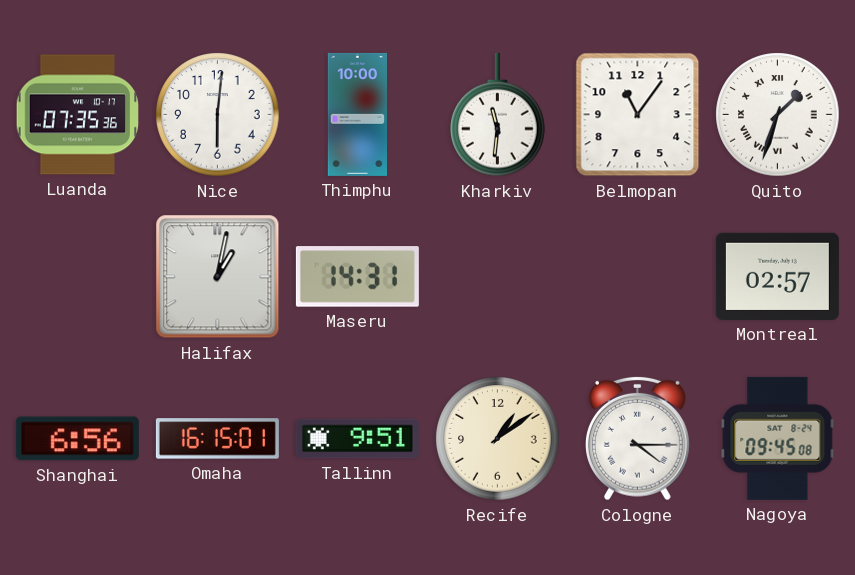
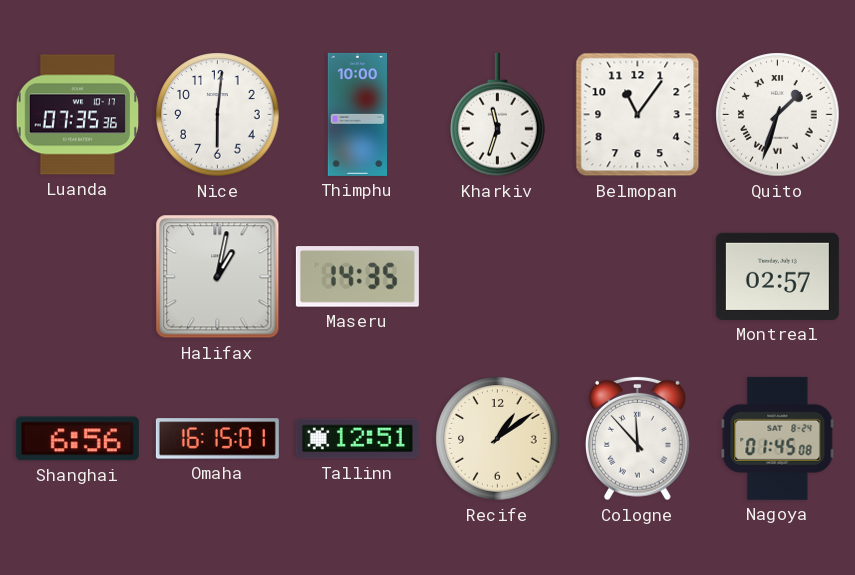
Kharkiv: 11:31 -> 11:33 (498, 115)
Maseru: 14:31 -> 14:35 (357, 277)
Tallinn: 9:51 -> 12:51 (357, 439)
Cologne: 4:15 -> 11:53 (638, 438)
Nagoya: 09:45 -> 01:45 (778, 438)
